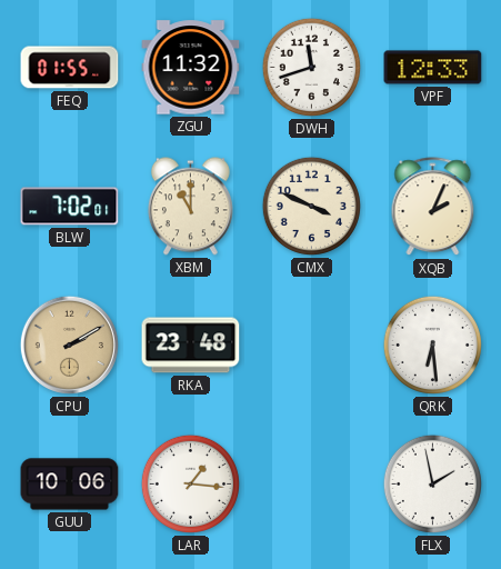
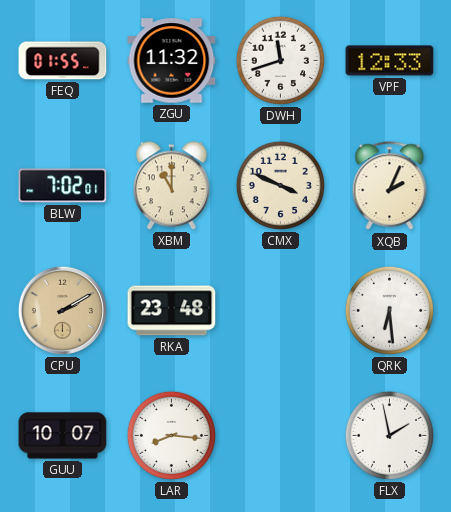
GUU: 10:06 -> 10:07 (63, 436)
LAR: 1:16 -> 8:16 (171, 435)
